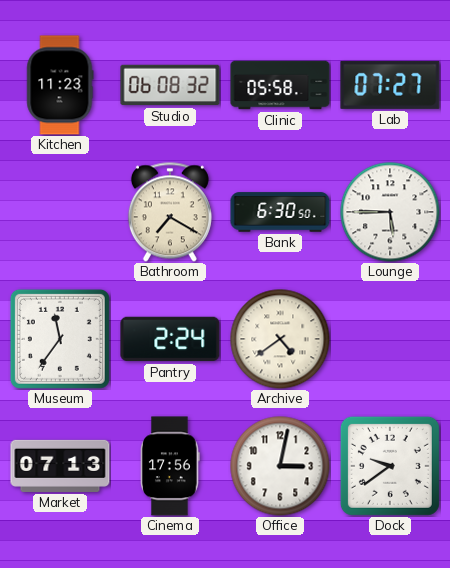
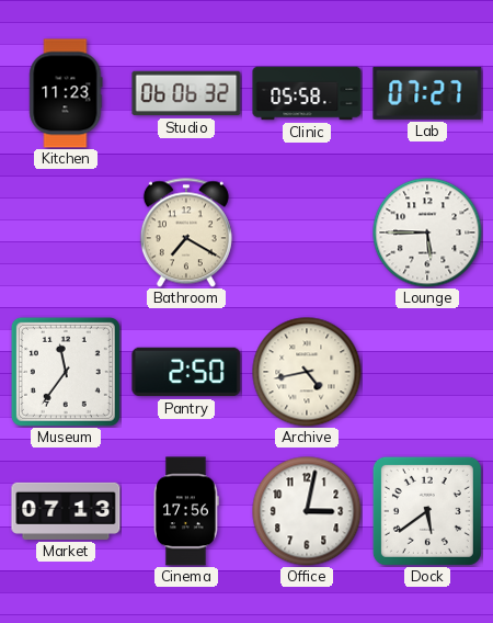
Studio: 06:08 -> 06:06 (186, 93)
Bank: 6:30 -> none (280, 212)
Pantry: 2:24 -> 2:50 (186, 372)
Archive: 4:39 -> 4:43 (307, 372)
Dock: 9:39 -> 5:39 (427, 511)
